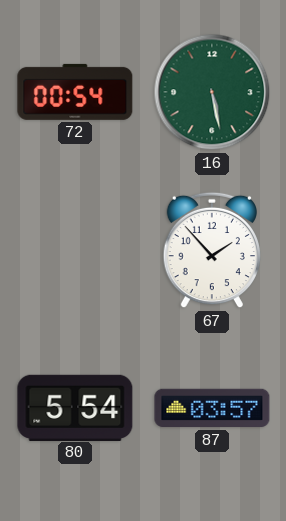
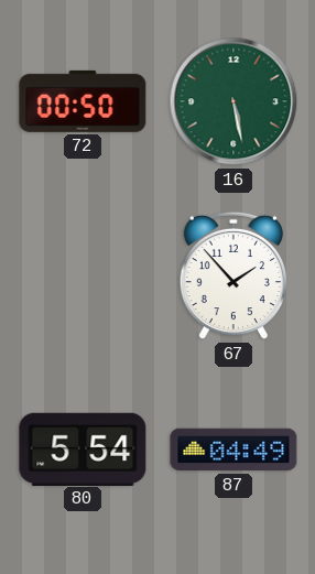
72: 00:54 -> 00:50 (83, 101)
87: 03:57 -> 04:49 (233, 450)
